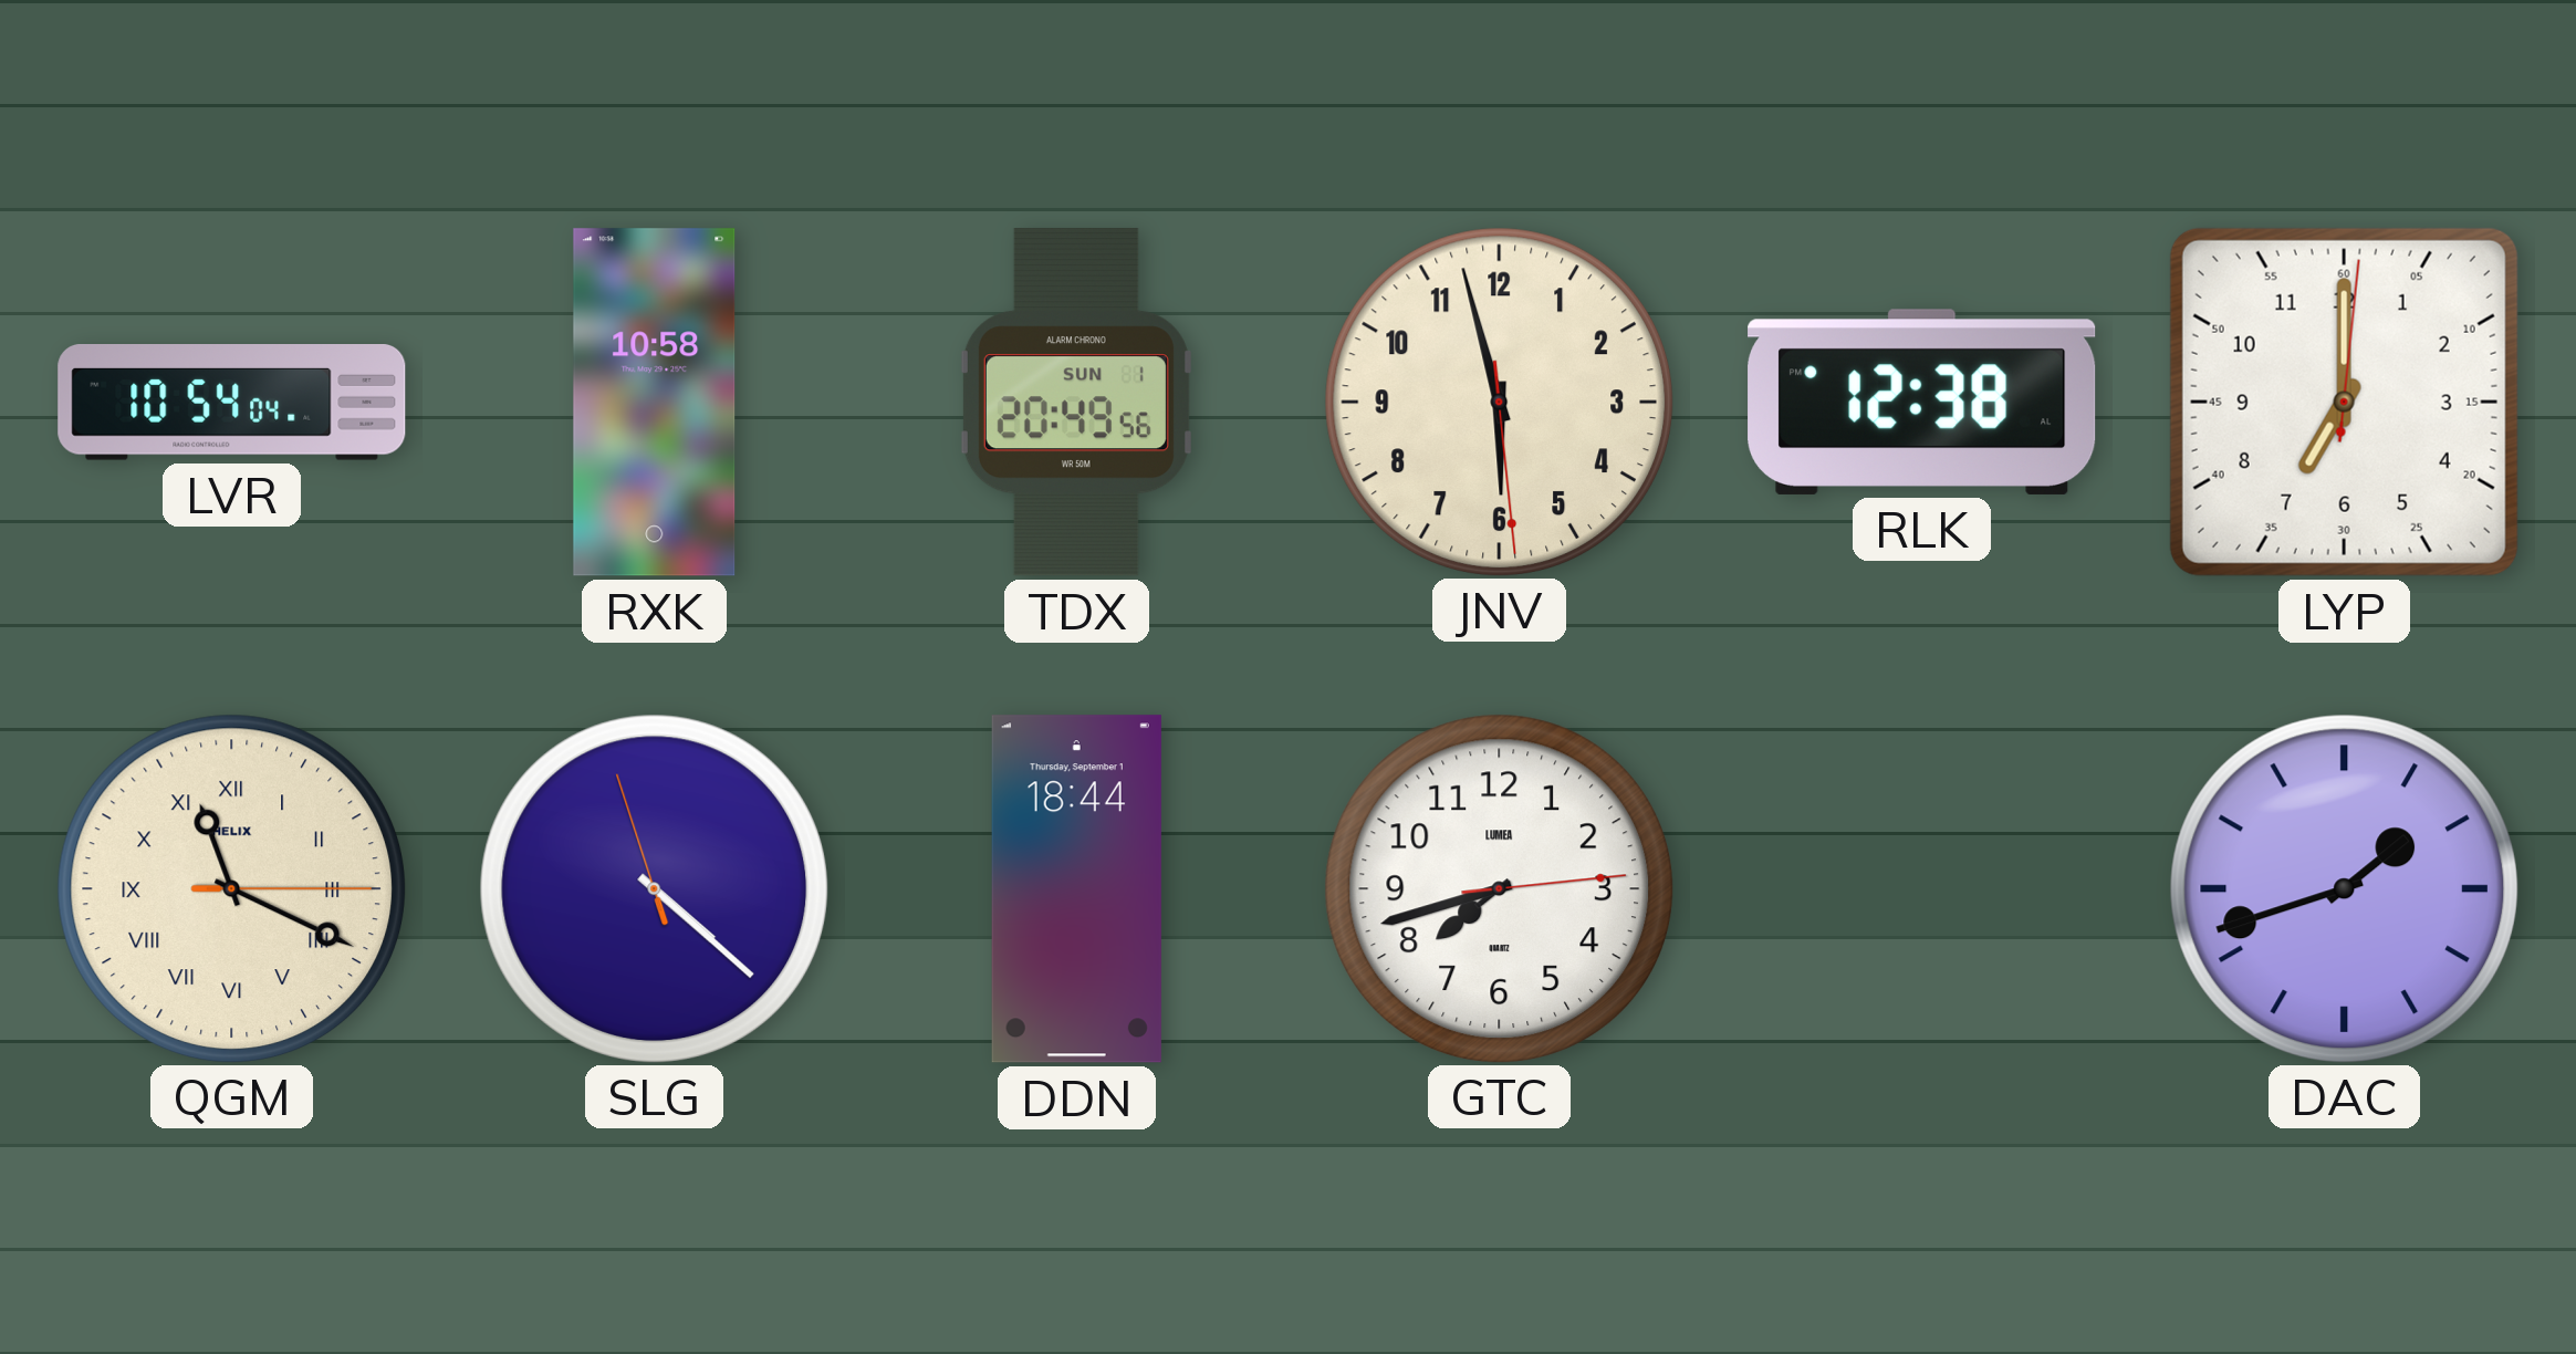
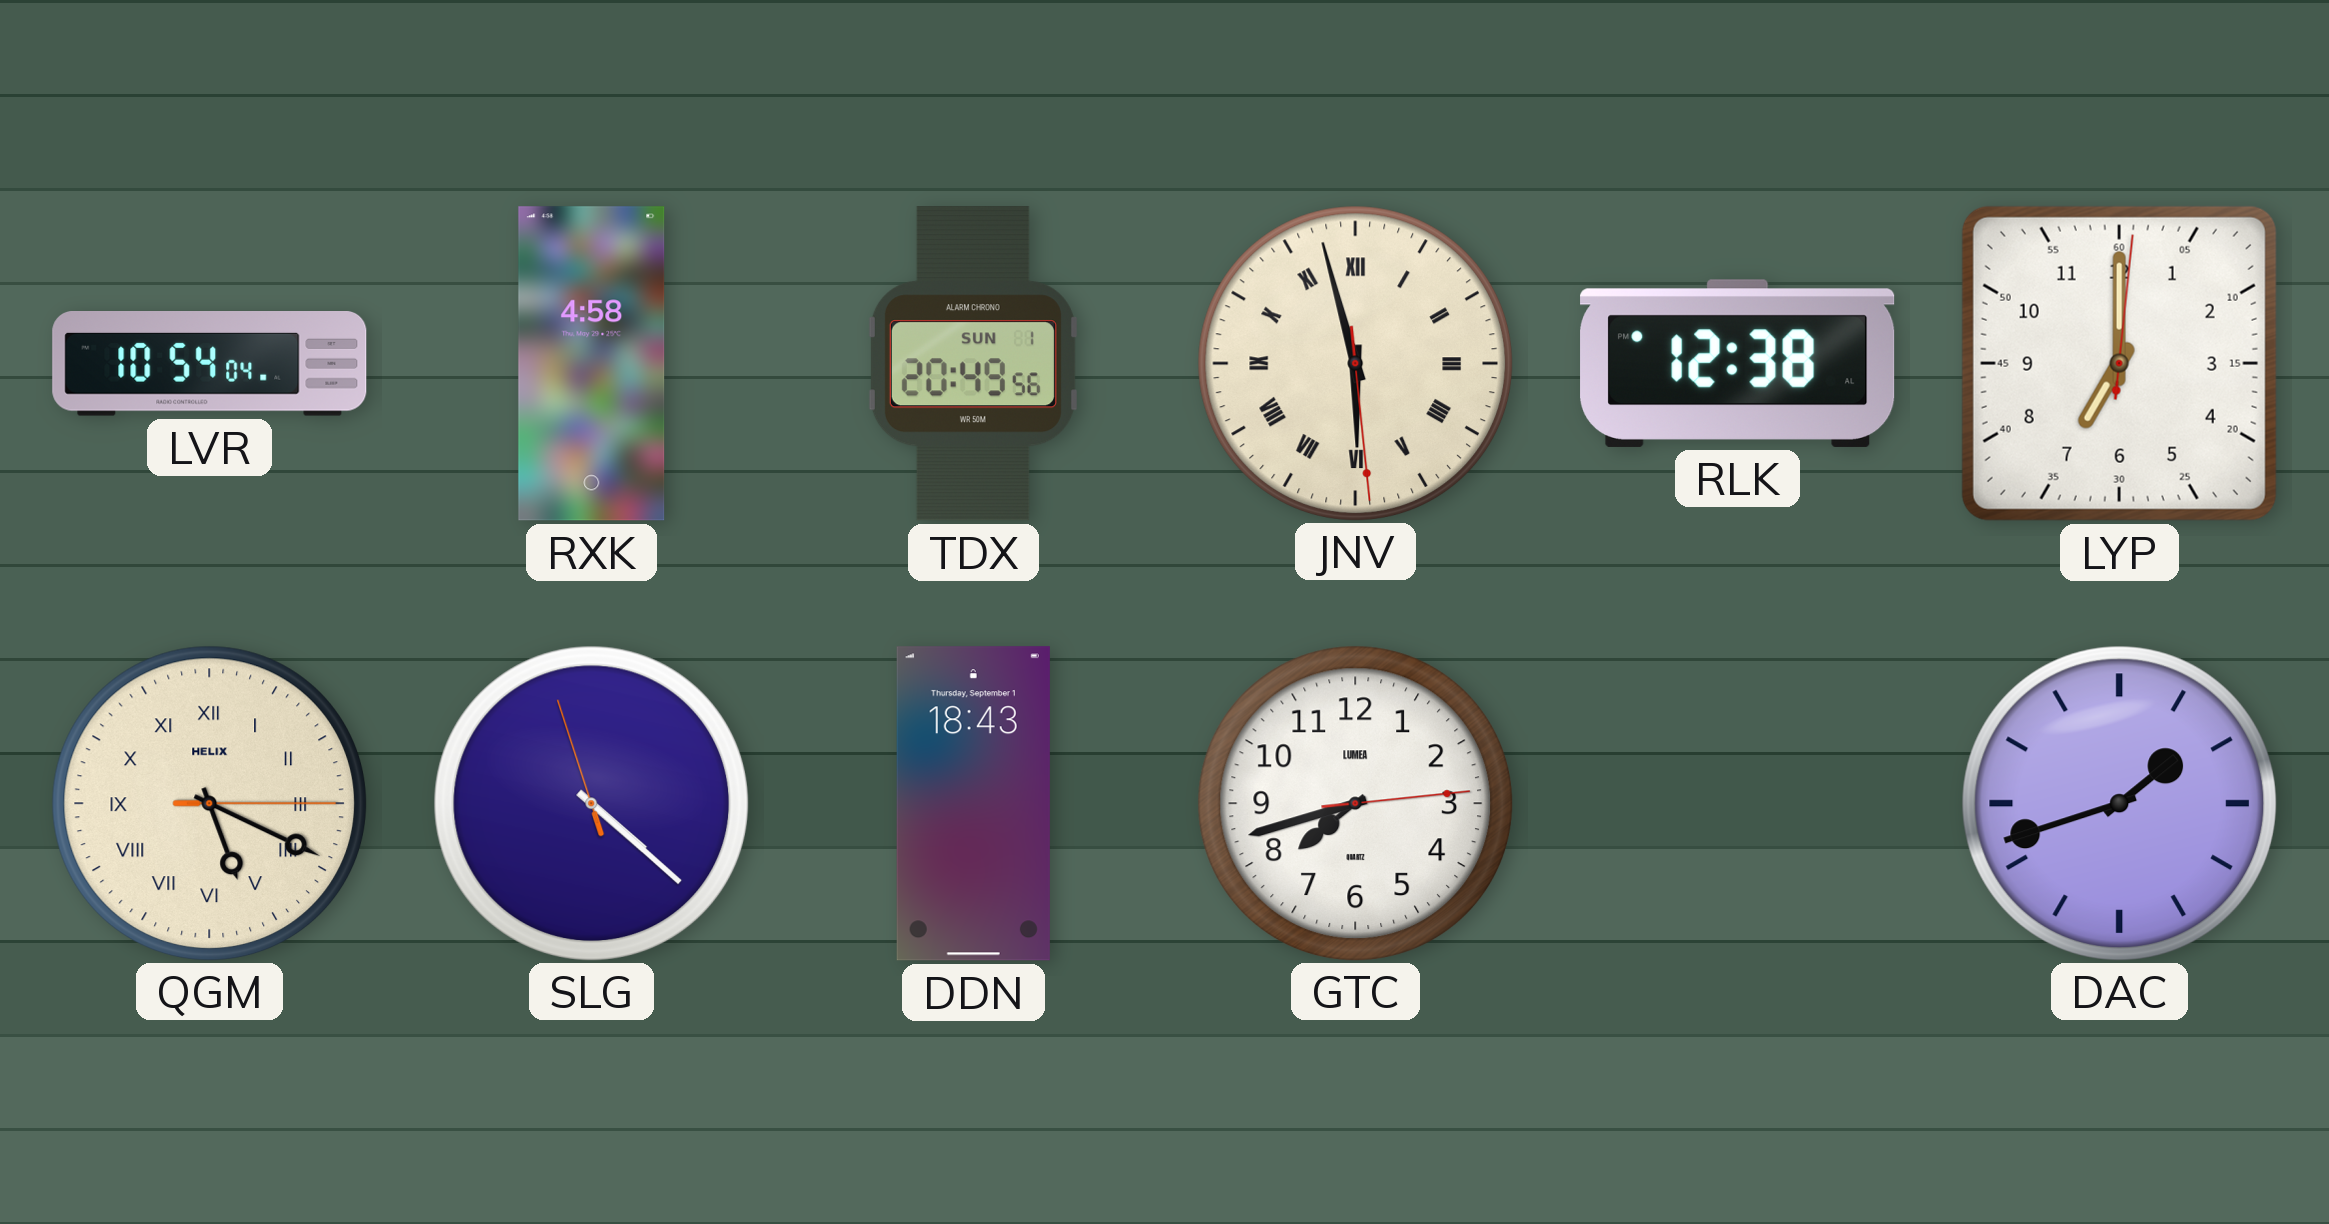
RXK: 10:58 -> 4:58 (592, 364)
JNV numerals: Arabic -> Roman (1355, 363)
QGM: 11:19 -> 5:19 (209, 803)
DDN: 18:44 -> 18:43 (973, 804)
